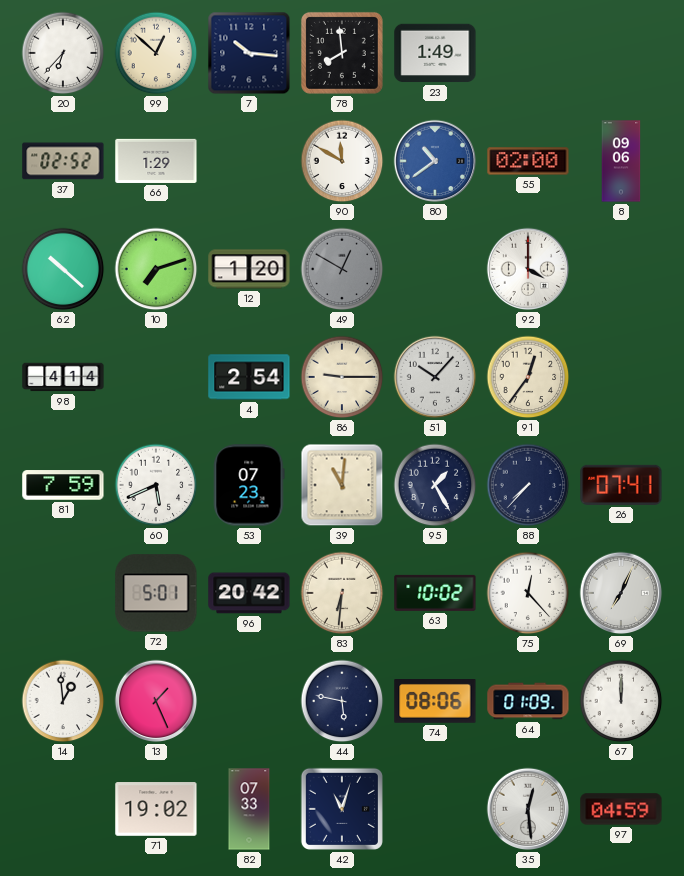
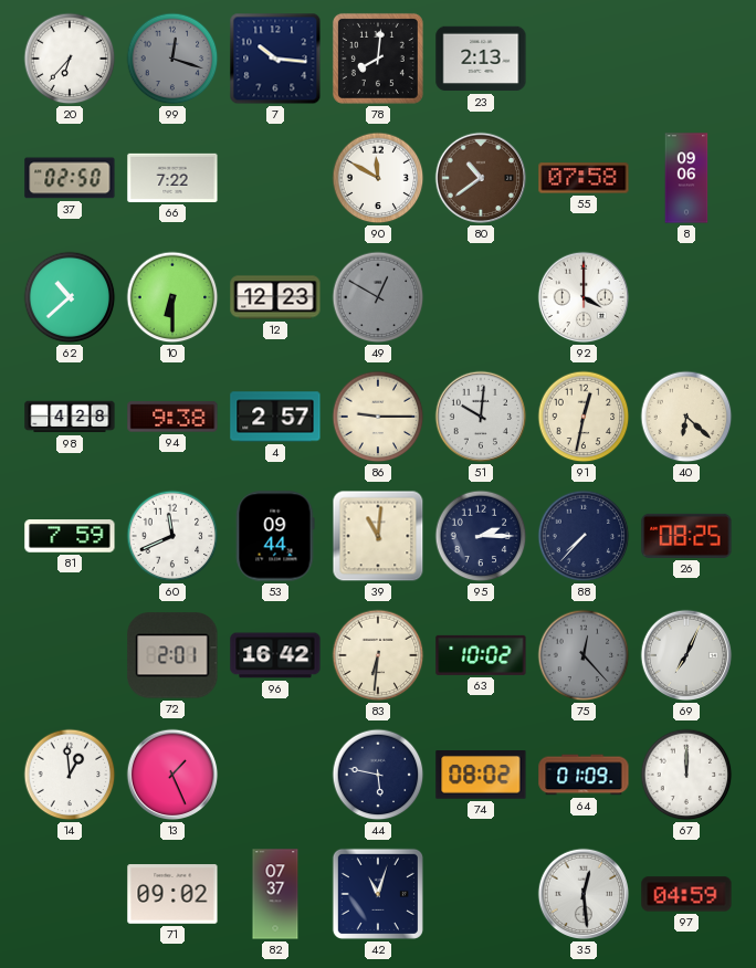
99: 12:52 -> 12:18 (172, 59)
99 dial: cream -> grey (172, 59)
78: 7:59 -> 8:01 (378, 59)
23: 1:49 -> 2:13 (481, 59)
37: 02:52 -> 02:50 (70, 178)
66: 1:29 -> 7:22 (172, 178)
80 dial: blue -> brown (481, 178)
55: 02:00 -> 07:58 (584, 178)
62: 10:22 -> 10:38 (70, 297)
10: 7:12 -> 6:30 (172, 297)
12: 1:20 -> 12:23 (275, 297)
98: 4:14 -> 4:28 (70, 417)
94: none -> 9:38 (172, 417)
4: 2:54 -> 2:57 (275, 417)
51: 10:07 -> 10:01 (481, 417)
91: 12:36 -> 12:32 (584, 417)
40: none -> 6:22 (686, 417)
60: 5:41 -> 11:41 (172, 536)
53: 07:23 -> 09:44 (275, 536)
95: 1:25 -> 2:15 (481, 536)
26: 07:41 -> 08:25 (686, 536)
72: 5:01 -> 2:01 (172, 655)
96: 20:42 -> 16:42 (275, 655)
75 dial: white -> grey (584, 655)
74: 08:06 -> 08:02 (481, 776)
71: 19:02 -> 09:02 (172, 894)
82: 07:33 -> 07:37 (275, 894)
